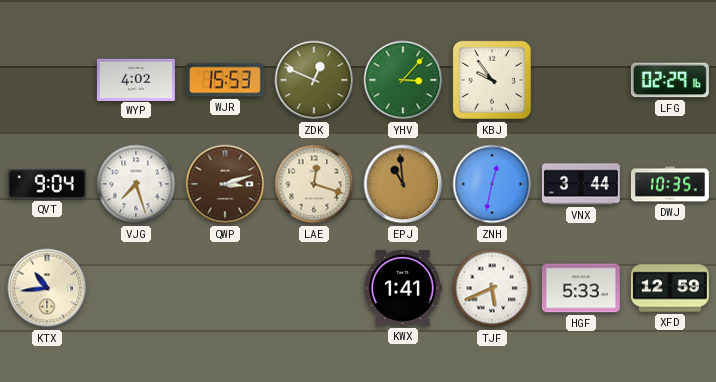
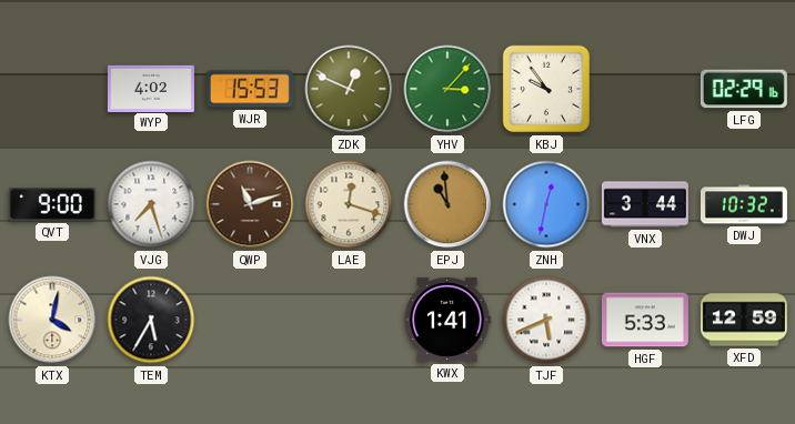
QVT: 9:04 -> 9:00 (52, 204)
QWP: 3:12 -> 11:12 (250, 204)
DWJ: 10:35 -> 10:32 (744, 204)
KTX: 10:44 -> 4:02 (52, 320)
TEM: none -> 5:35 (151, 320)
